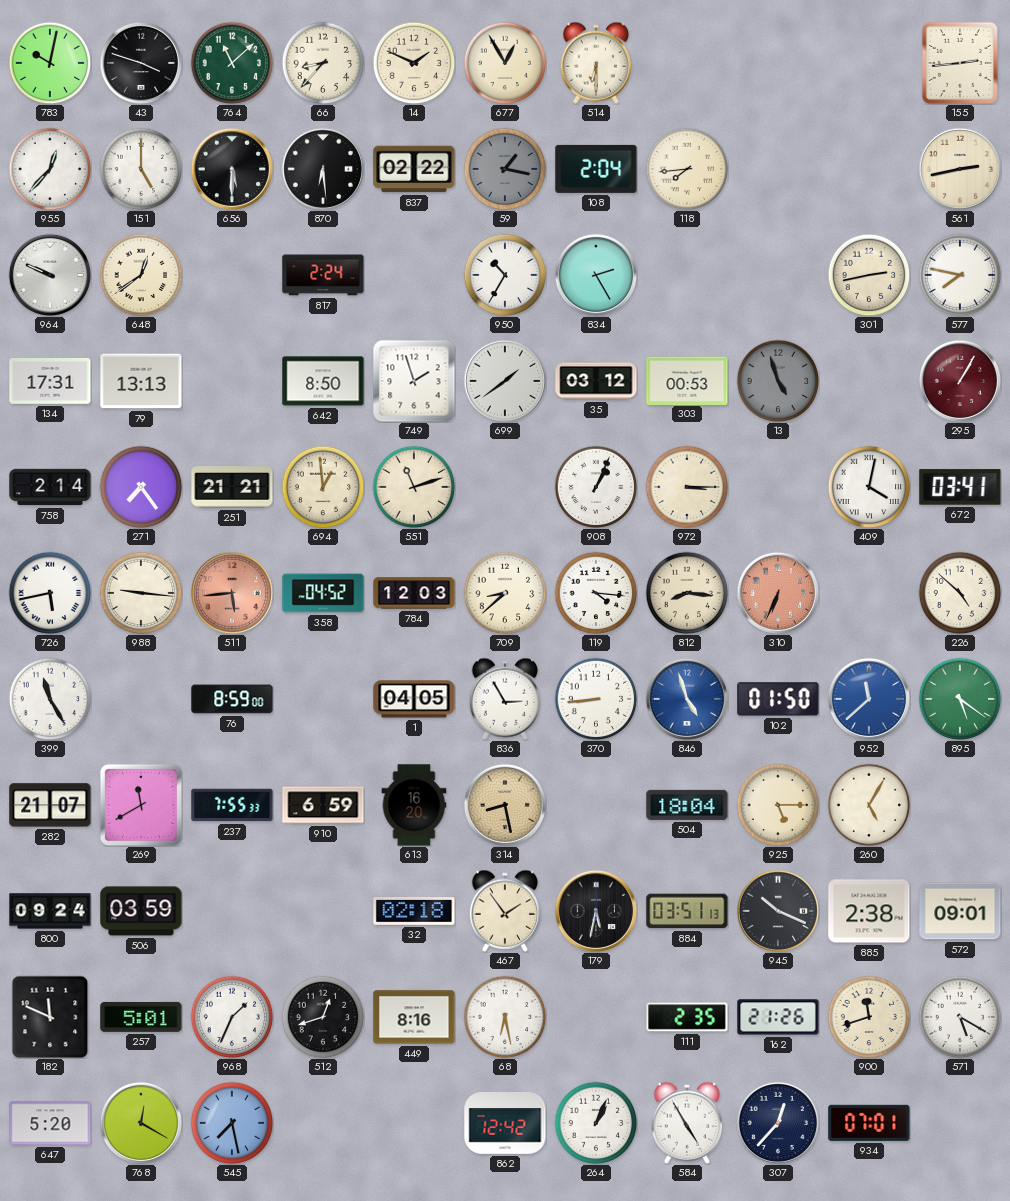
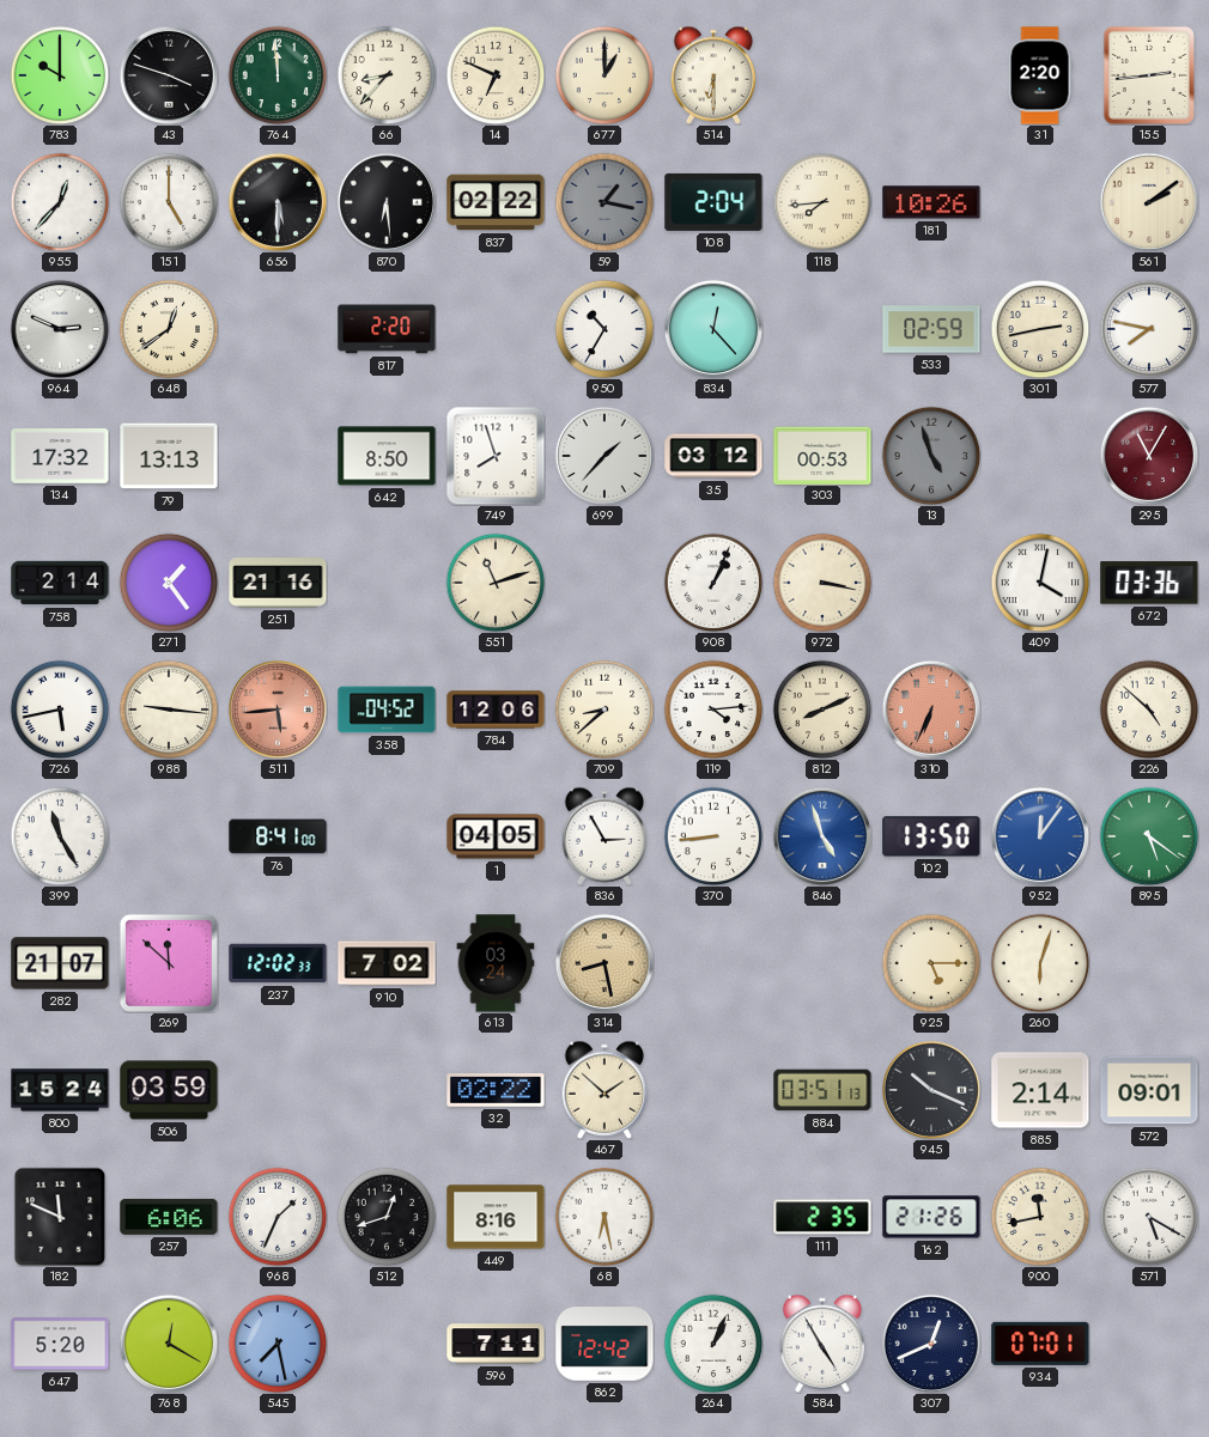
783: 10:02 -> 10:00 (60, 75)
764: 11:08 -> 11:59 (278, 75)
14: 1:49 -> 6:49 (496, 75)
677: 12:55 -> 1:00 (604, 75)
31: none -> 2:20 (1040, 75)
181: none -> 10:26 (931, 202)
561: 2:43 -> 2:09 (1148, 201)
964: 9:49 -> 2:49 (59, 328)
817: 2:24 -> 2:20 (387, 329)
834: 2:25 -> 12:23 (712, 328)
533: none -> 02:59 (931, 329)
134: 17:31 -> 17:32 (60, 457)
749: 1:57 -> 7:57 (496, 456)
699: 1:39 -> 1:37 (603, 455)
295: 1:05 -> 11:05 (1148, 455)
271: 7:24 -> 1:24 (169, 583)
251: 21:21 -> 21:16 (278, 583)
694: 12:59 -> none (323, 487)
972: 3:15 -> 3:17 (822, 583)
672: 03:41 -> 03:36 (1149, 583)
784: 12:03 -> 12:06 (496, 710)
119: 4:16 -> 4:14 (713, 710)
812: 8:16 -> 8:11 (822, 710)
76: 8:59 -> 8:41 (278, 836)
102: 01:50 -> 13:50 (931, 836)
952: 11:38 -> 12:06 (1039, 835)
269: 11:40 -> 11:52 (169, 963)
237: 7:55 -> 12:02 (278, 963)
910: 6:59 -> 7:02 (387, 963)
613: 16:20 -> 03:24 (496, 963)
504: 18:04 -> none (687, 805)
260: 5:05 -> 6:03 (1040, 963)
800: 09:24 -> 15:24 (60, 1090)
32: 02:18 -> 02:22 (496, 1091)
467: 1:54 -> 1:52 (604, 1090)
179: 5:32 -> none (595, 910)
885: 2:38 -> 2:14 (1040, 1090)
257: 5:01 -> 6:06 (169, 1217)
900: 11:42 -> 11:43 (1040, 1217)
596: none -> 7:11 (496, 1344)
307: 12:37 -> 12:41 (930, 1342)
